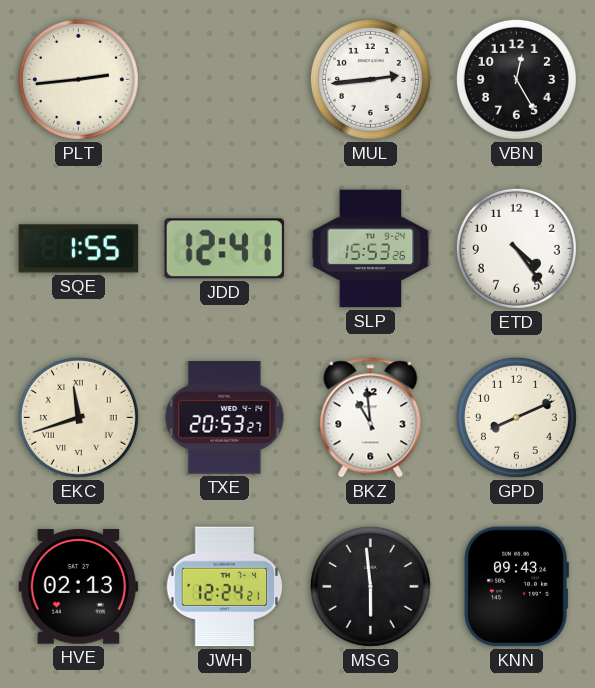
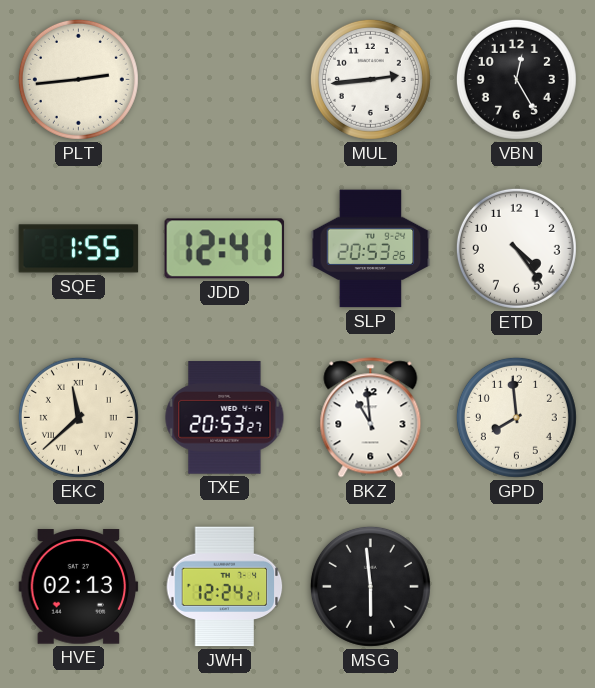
SLP: 15:53 -> 20:53 (371, 249)
EKC: 11:42 -> 11:38 (78, 417)
GPD: 8:11 -> 7:59 (516, 417)
KNN: 09:43 -> none (516, 587)
